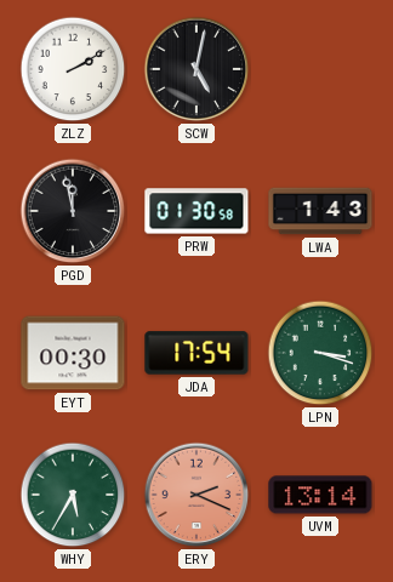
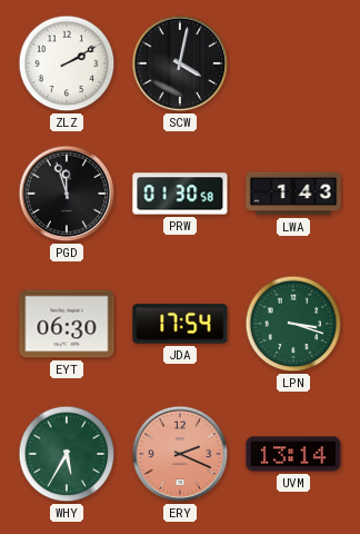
SCW: 5:02 -> 4:02 (180, 63)
PGD: 11:58 -> 11:57 (67, 194)
EYT: 00:30 -> 06:30 (67, 324)
